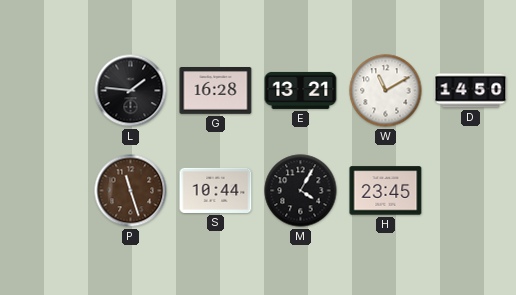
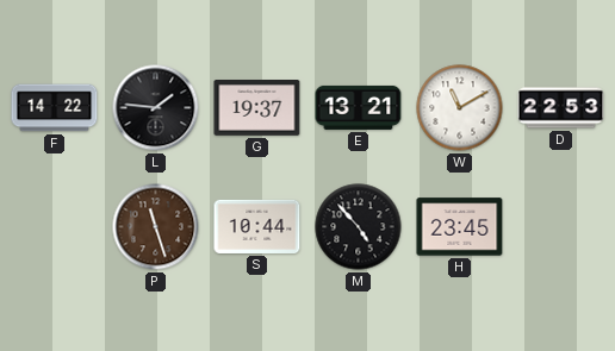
F: none -> 14:22 (55, 108)
G: 16:28 -> 19:37 (257, 108)
D: 14:50 -> 22:53 (561, 108)
M: 4:05 -> 4:53 (359, 227)
